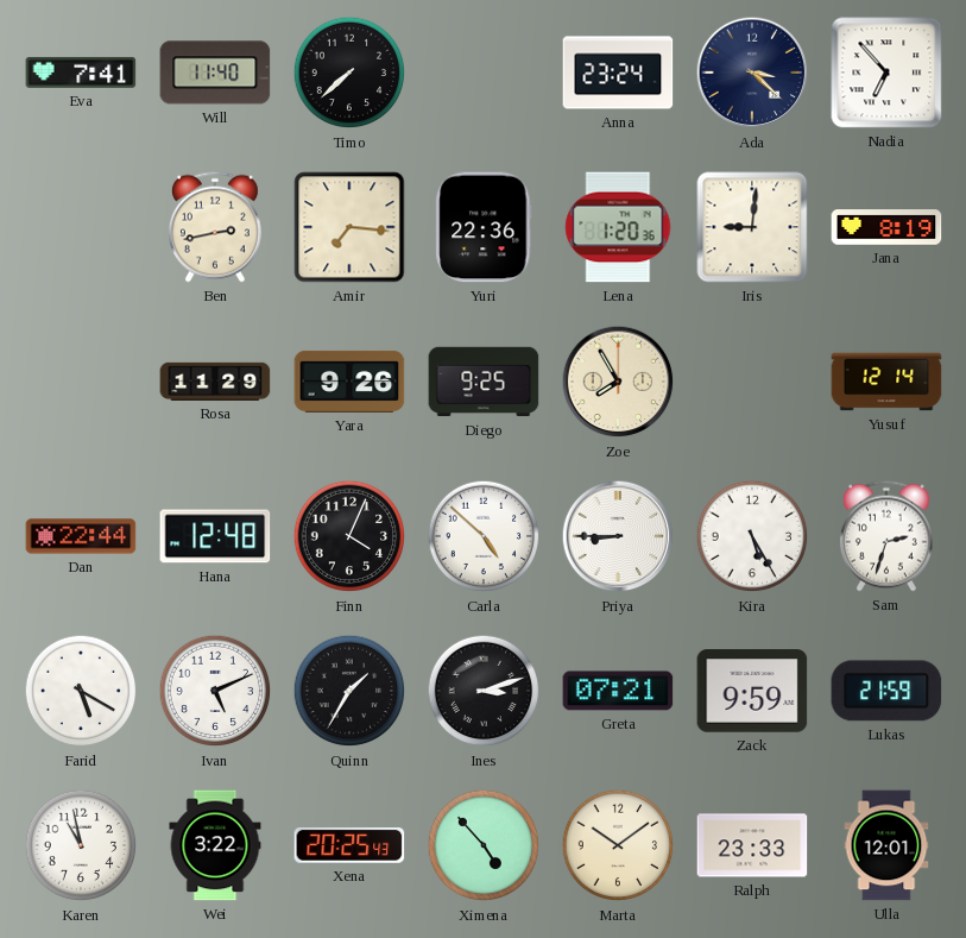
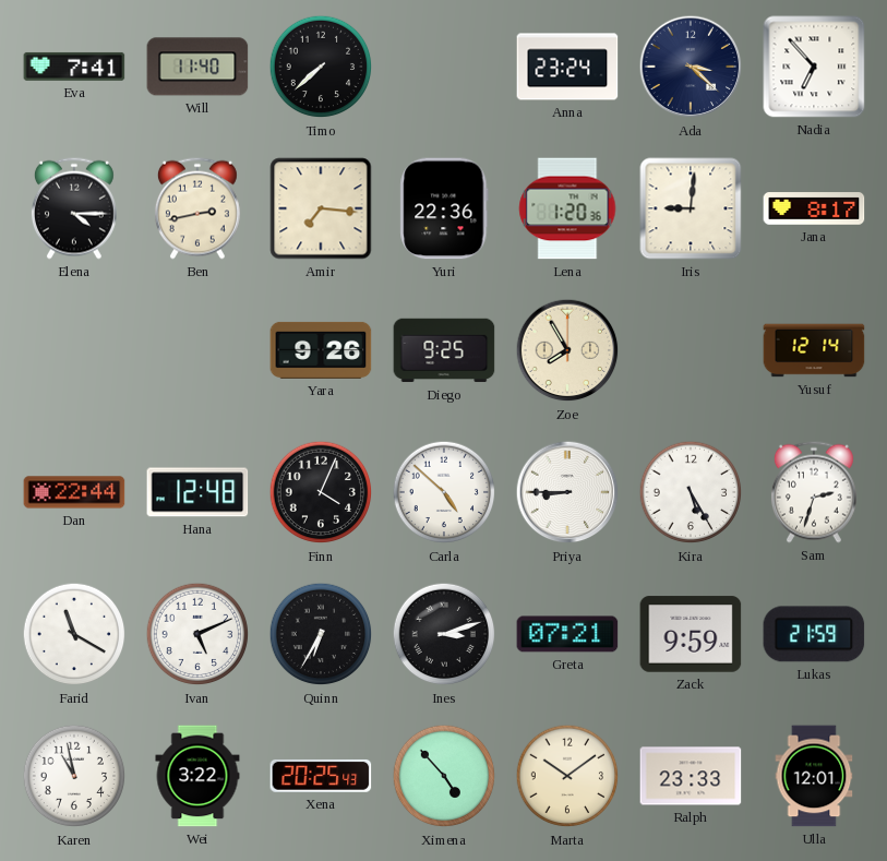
Elena: none -> 4:15 (74, 208)
Jana: 8:19 -> 8:17 (814, 208)
Rosa: 11:29 -> none (215, 382)
Farid: 5:20 -> 11:20 (74, 634)
Quinn: 1:35 -> 6:35 (321, 634)
